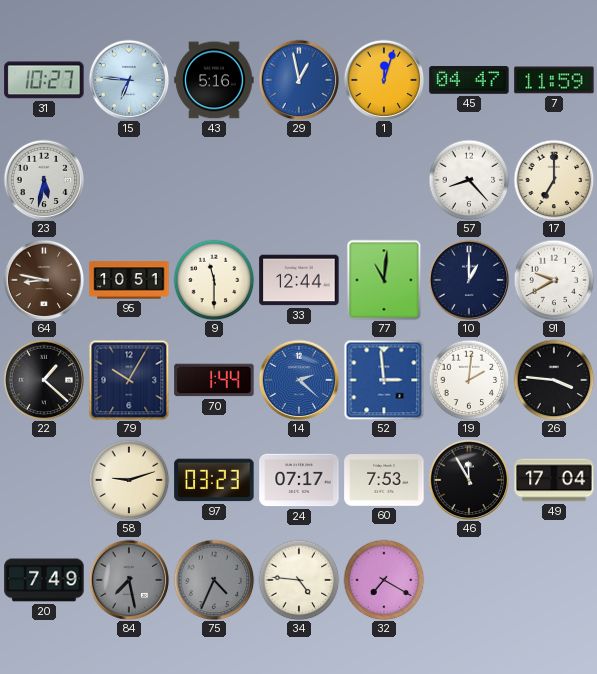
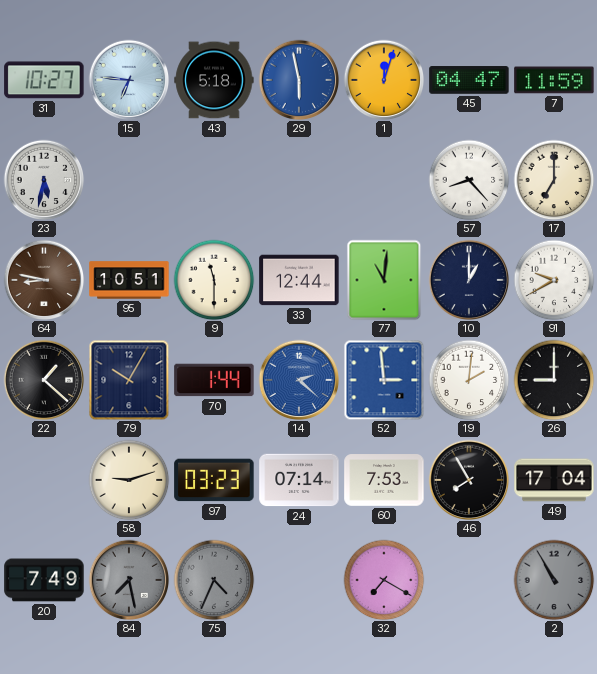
43: 5:16 -> 5:18 (214, 80)
29: 12:58 -> 5:58 (299, 80)
26: 3:46 -> 9:00 (554, 380)
24: 07:17 -> 07:14 (299, 480)
46: 11:55 -> 7:55 (469, 480)
34: 4:46 -> none (299, 580)
2: none -> 10:55 (554, 580)
